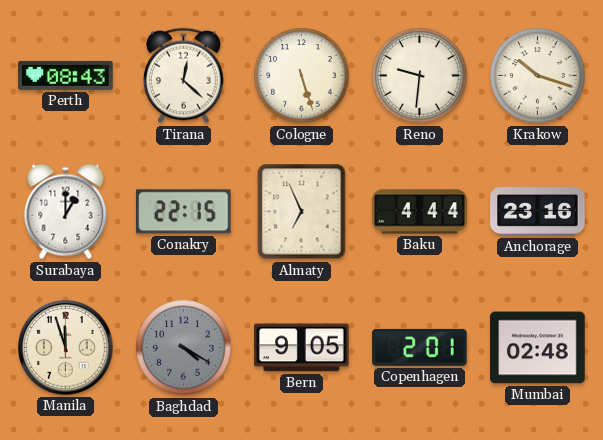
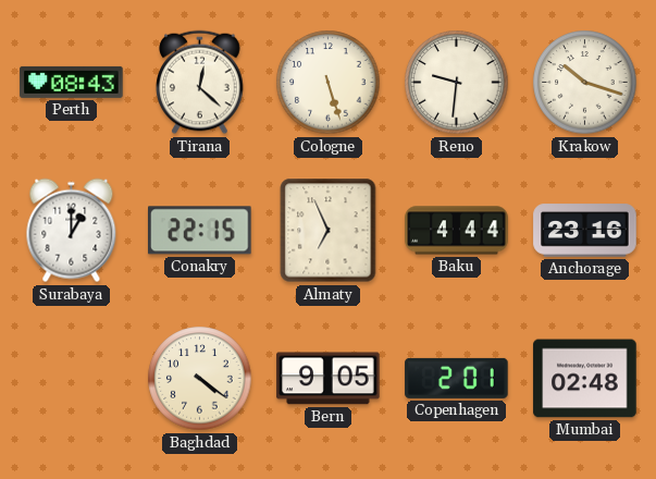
Manila: 11:57 -> none (66, 348)
Baghdad: 4:20 -> 4:21 (200, 379)
Baghdad dial: grey -> cream (200, 379)
